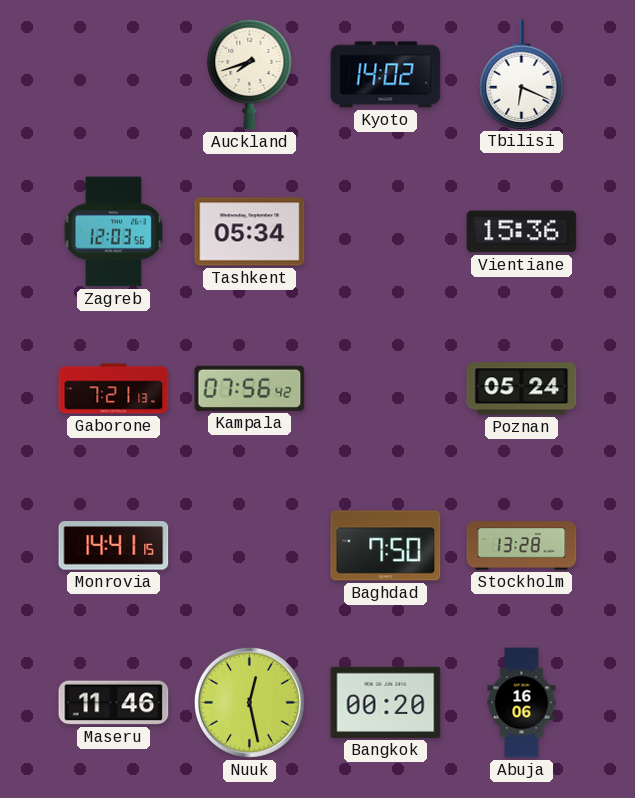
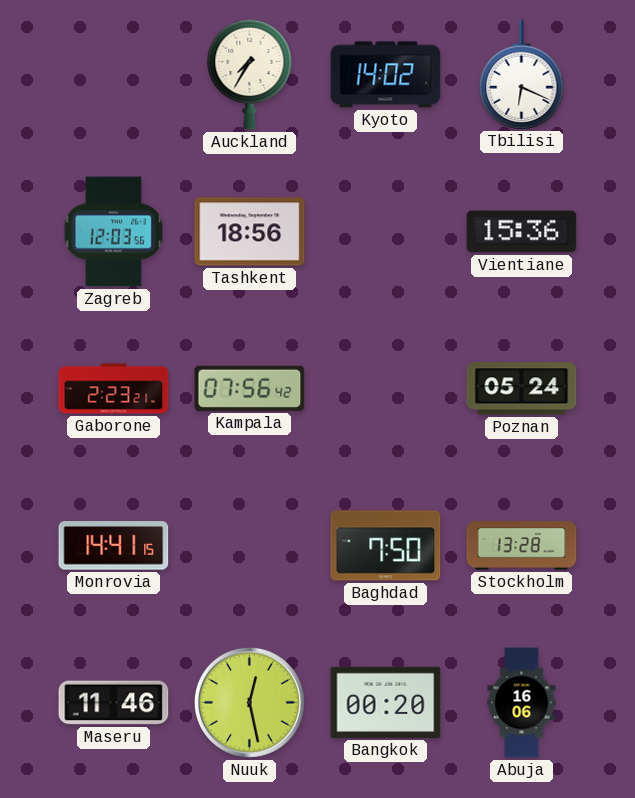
Auckland: 7:42 -> 7:35 (250, 74)
Tashkent: 05:34 -> 18:56 (250, 232)
Gaborone: 7:21 -> 2:23 (114, 389)
